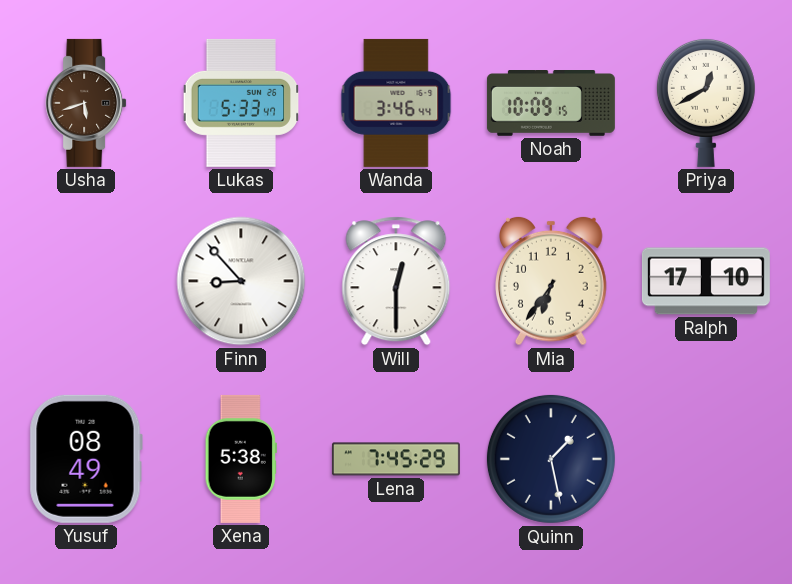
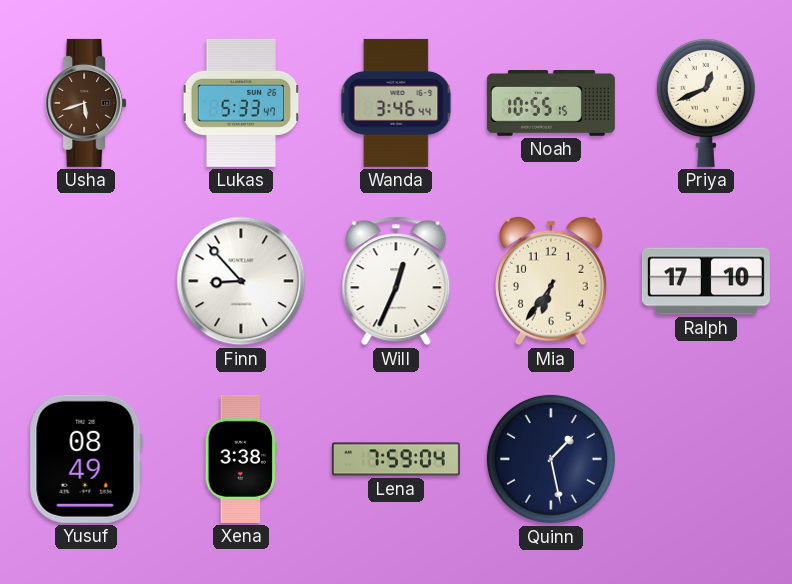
Noah: 10:09 -> 10:55 (551, 104)
Priya: 12:40 -> 12:41 (706, 102)
Will: 12:30 -> 12:34 (396, 281)
Xena: 5:38 -> 3:38 (241, 459)
Lena: 7:45 -> 7:59 (396, 459)
